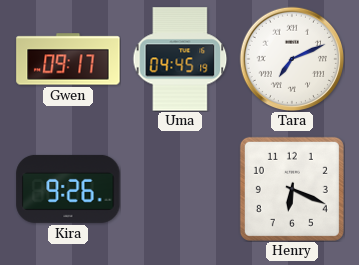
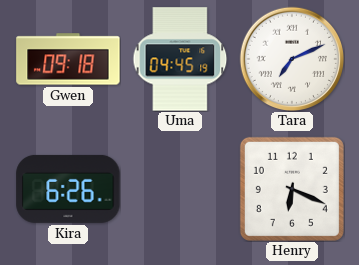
Gwen: 09:17 -> 09:18 (68, 59)
Kira: 9:26 -> 6:26 (68, 189)
